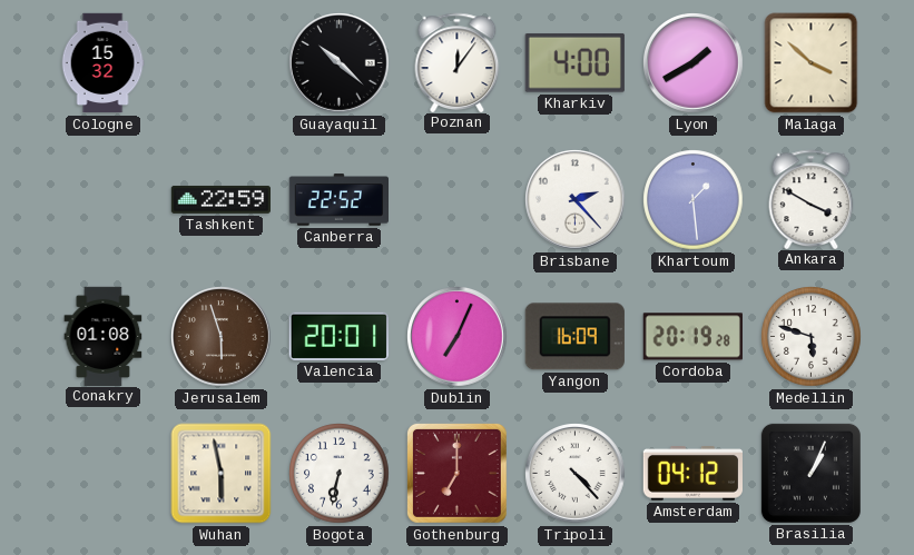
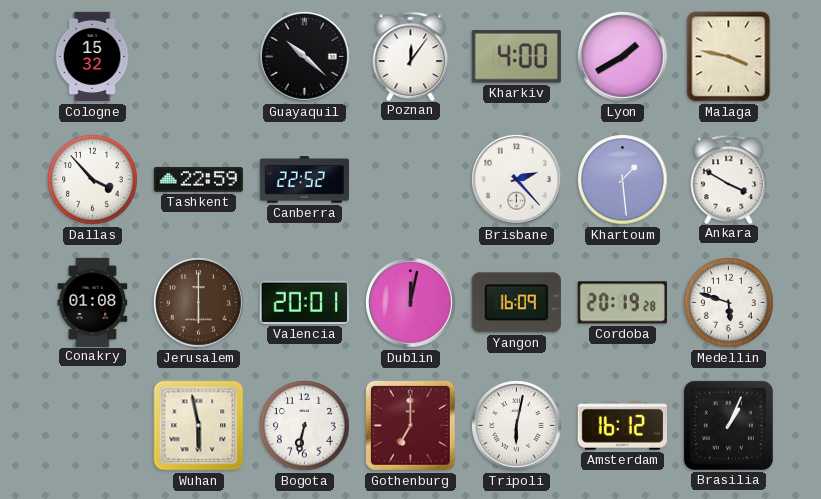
Malaga: 3:52 -> 3:47 (729, 57)
Dallas: none -> 3:53 (93, 180)
Jerusalem: 5:57 -> 6:00 (199, 303)
Dublin: 7:04 -> 12:02 (411, 303)
Tripoli: 4:23 -> 6:02 (517, 426)
Amsterdam: 04:12 -> 16:12 (622, 426)
